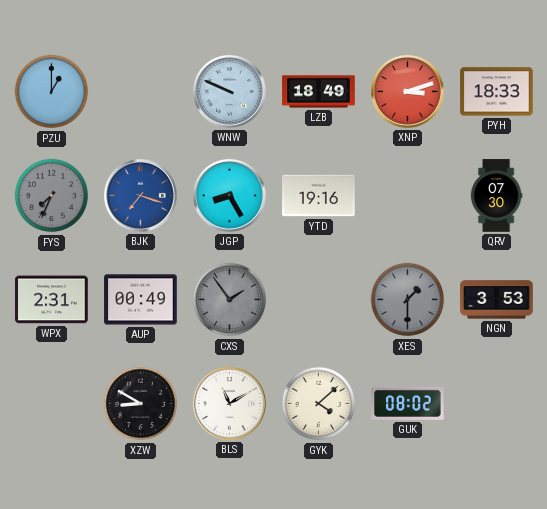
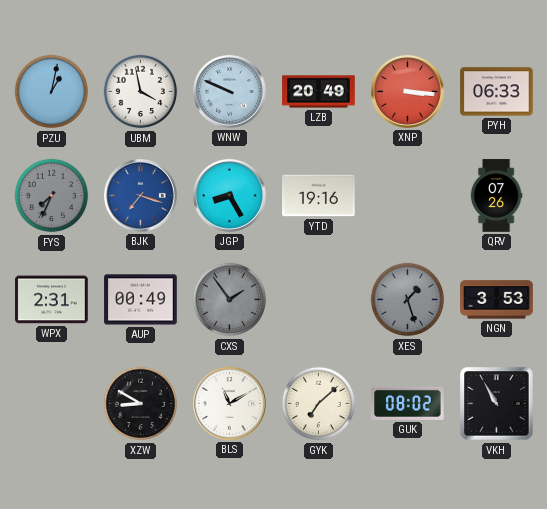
PZU: 1:00 -> 1:02 (52, 92)
UBM: none -> 3:58 (141, 92)
LZB: 18:49 -> 20:49 (319, 92)
XNP: 3:12 -> 3:16 (407, 91)
PYH: 18:33 -> 06:33 (497, 92)
QRV: 07:30 -> 07:26 (496, 196)
XES: 1:30 -> 1:27 (408, 300)
GYK: 4:08 -> 7:08 (319, 404)
VKH: none -> 10:55 (497, 404)
